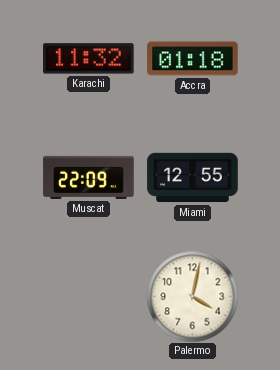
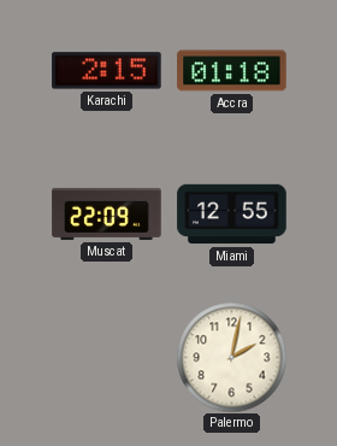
Karachi: 11:32 -> 2:15 (107, 71)
Palermo: 4:02 -> 2:02 (231, 357)
